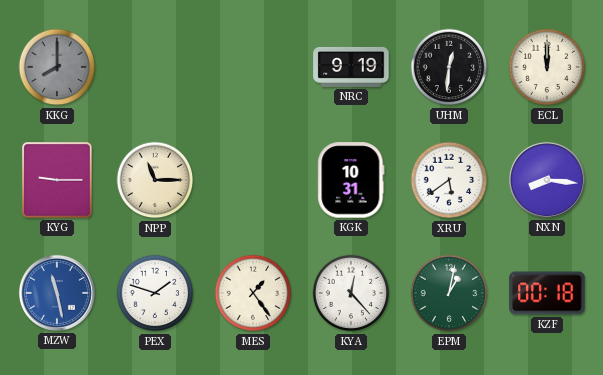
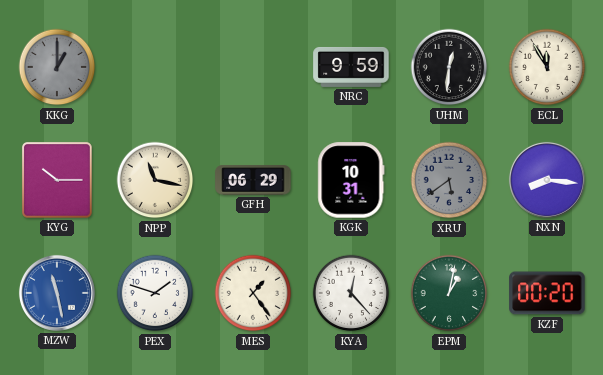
KKG: 8:00 -> 1:00 (57, 67)
NRC: 9:19 -> 9:59 (351, 67)
ECL: 12:00 -> 11:55 (547, 67)
KYG: 9:15 -> 10:15 (58, 181)
NPP: 11:15 -> 11:17 (155, 180)
GFH: none -> 06:29 (253, 180)
XRU dial: white -> grey (449, 180)
KZF: 00:18 -> 00:20 (547, 293)
